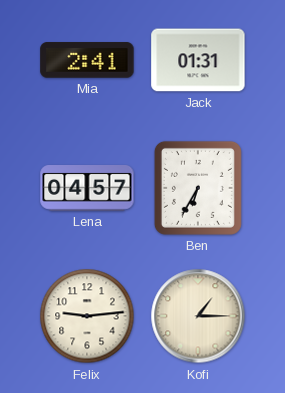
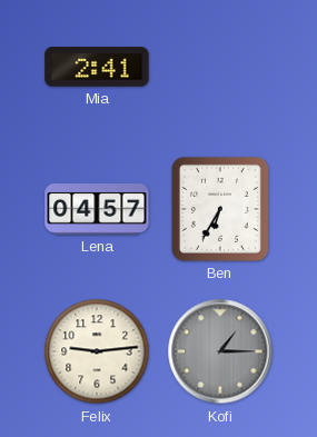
Jack: 01:31 -> none (198, 60)
Kofi dial: cream -> grey (220, 351)
